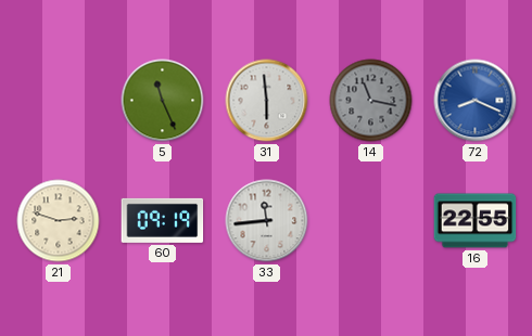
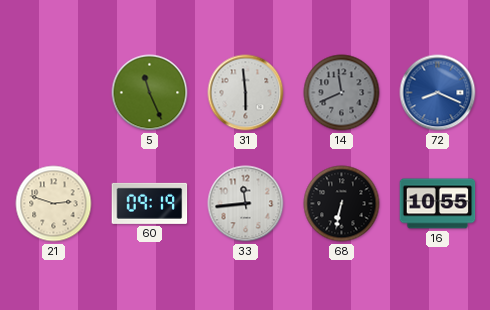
14: 11:17 -> 11:41 (342, 93)
68: none -> 6:32 (342, 204)
16: 22:55 -> 10:55 (438, 204)
